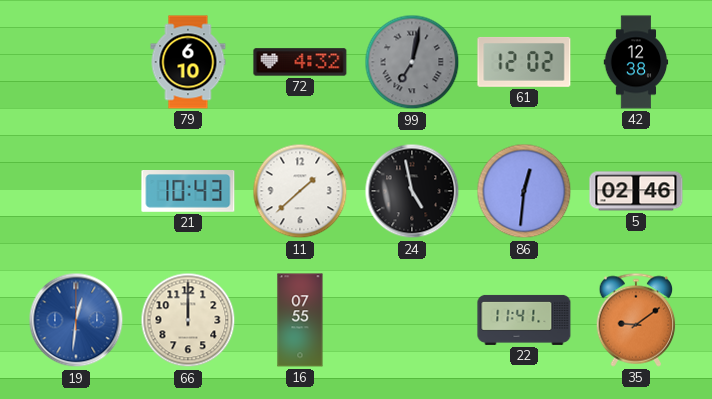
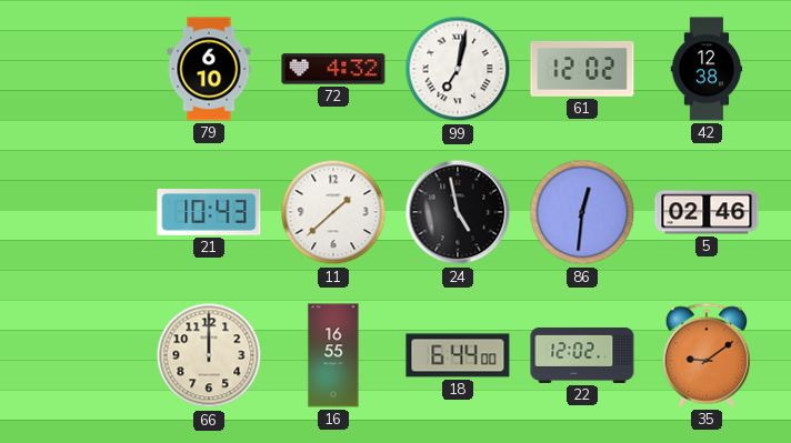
99 dial: grey -> white (458, 69)
19: 12:31 -> none (76, 320)
16: 07:55 -> 16:55 (333, 355)
18: none -> 6:44 (458, 355)
22: 11:41 -> 12:02 (582, 355)
